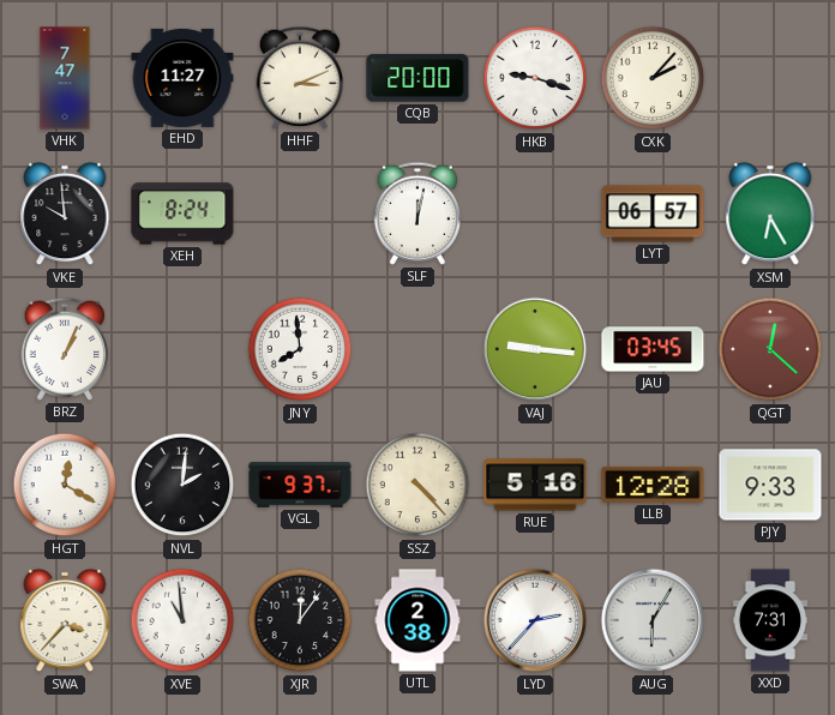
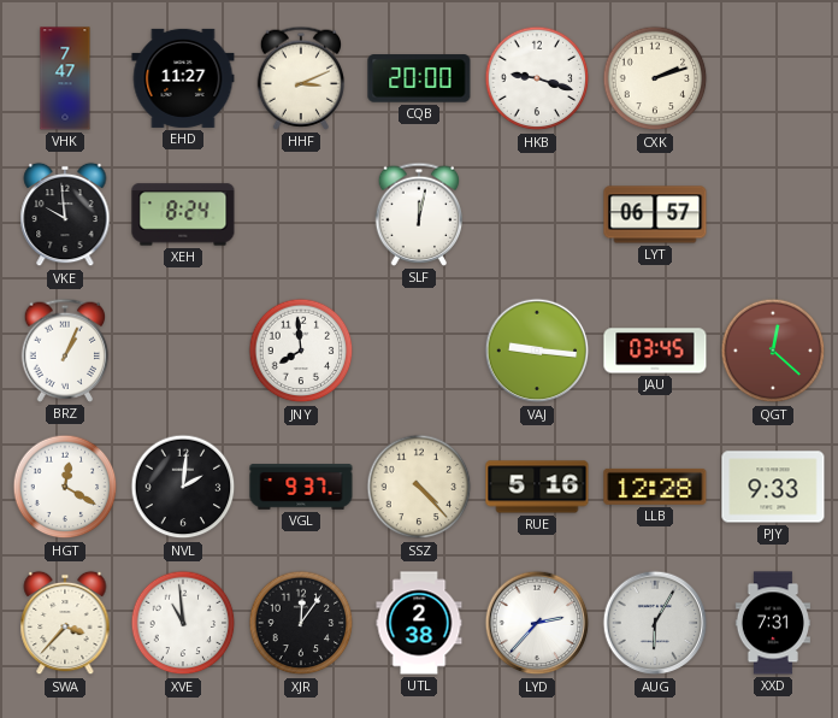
CXK: 2:07 -> 2:12 (655, 78)
XSM: 6:25 -> none (770, 214)
